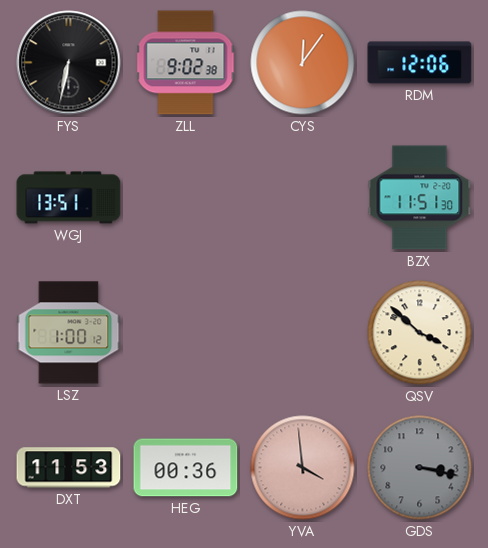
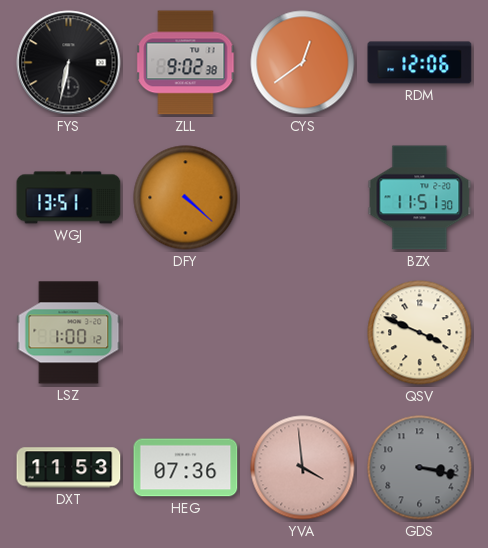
CYS: 12:06 -> 12:39 (303, 63)
DFY: none -> 4:22 (186, 198)
QSV: 3:52 -> 3:49 (420, 333)
HEG: 00:36 -> 07:36 (186, 468)
